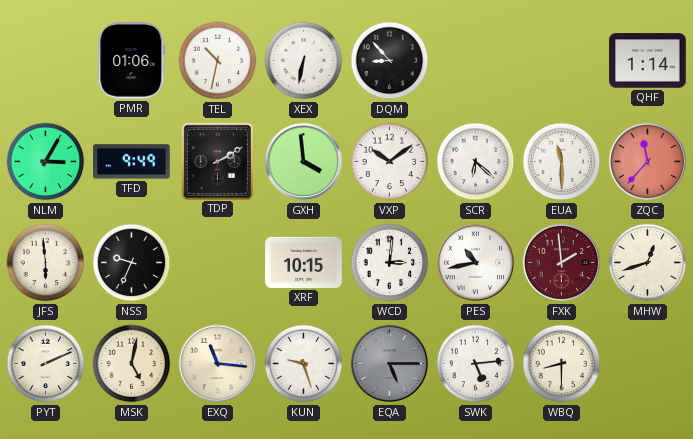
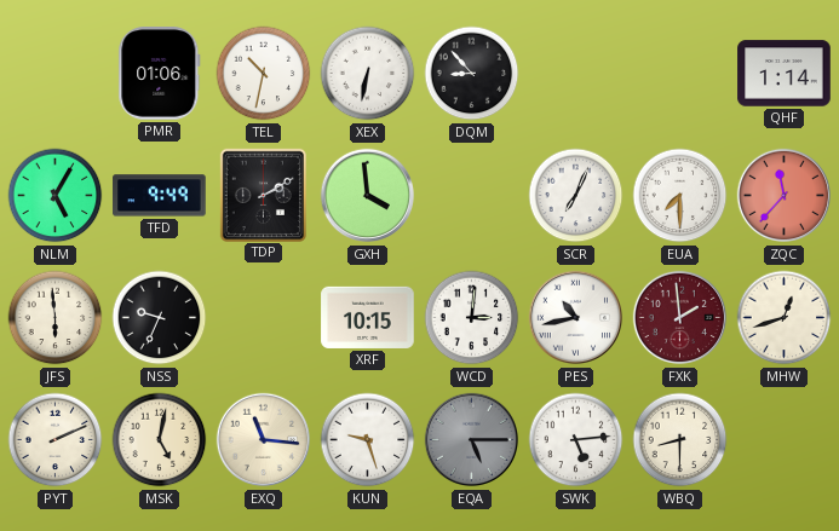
NLM: 3:05 -> 5:05 (56, 196)
VXP: 10:09 -> none (390, 162)
SCR: 6:22 -> 7:04 (576, 196)
EUA: 11:30 -> 7:30 (680, 196)
